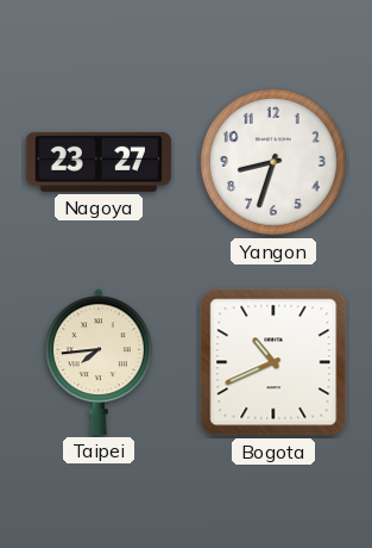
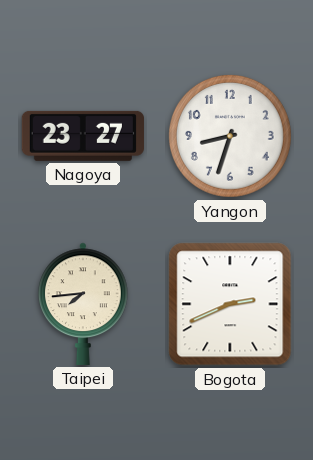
Bogota: 10:41 -> 2:41 (230, 304)
